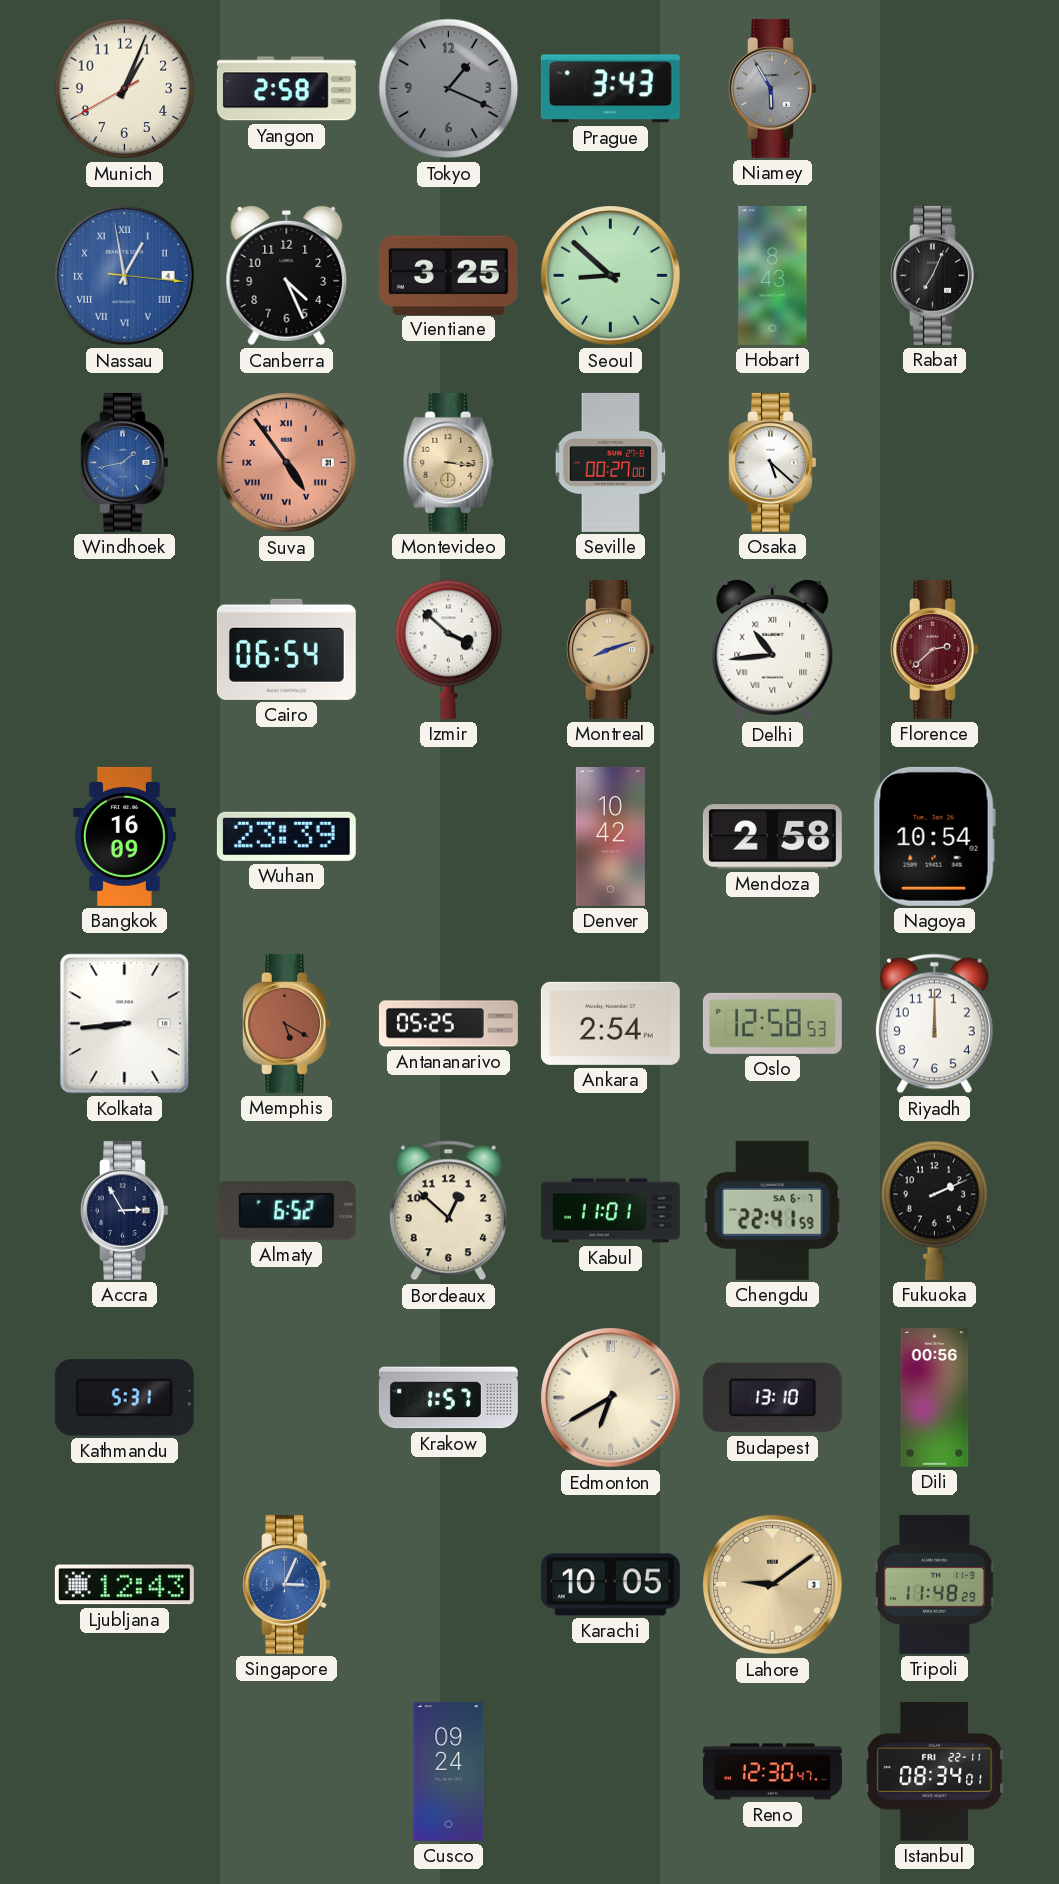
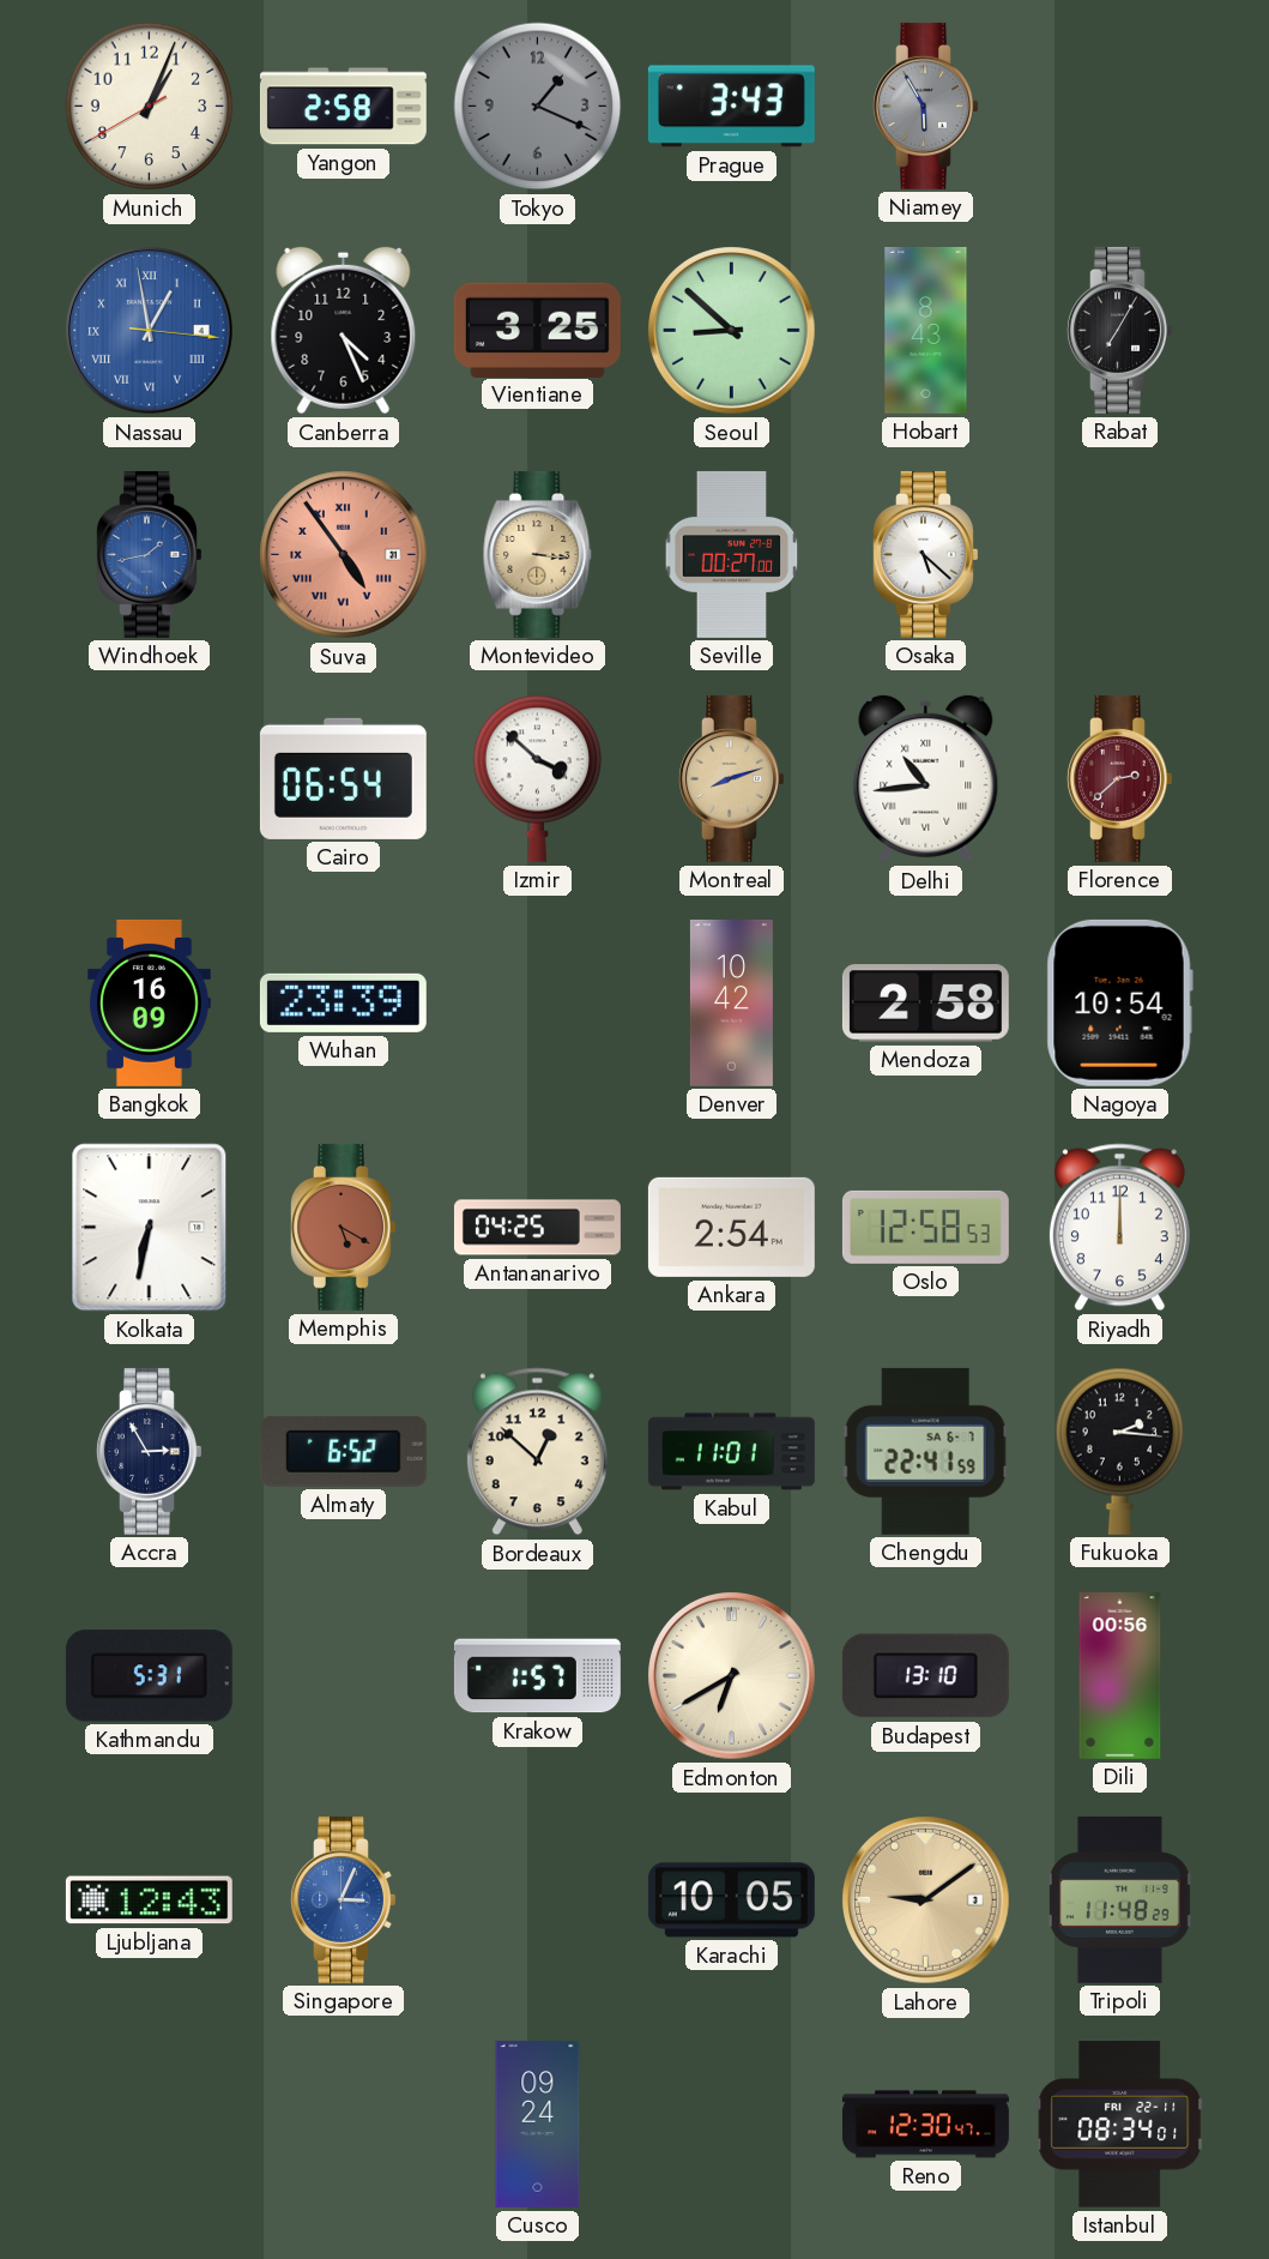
Rabat: 7:04 -> 7:05 (1120, 330)
Kolkata: 8:44 -> 6:32 (150, 1228)
Antananarivo: 05:25 -> 04:25 (537, 1228)
Fukuoka: 2:11 -> 2:16 (1120, 1451)
